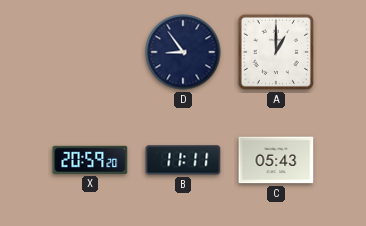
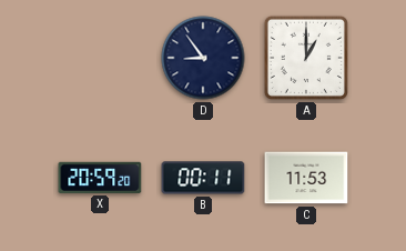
B: 11:11 -> 00:11 (203, 178)
C: 05:43 -> 11:53 (306, 178)
